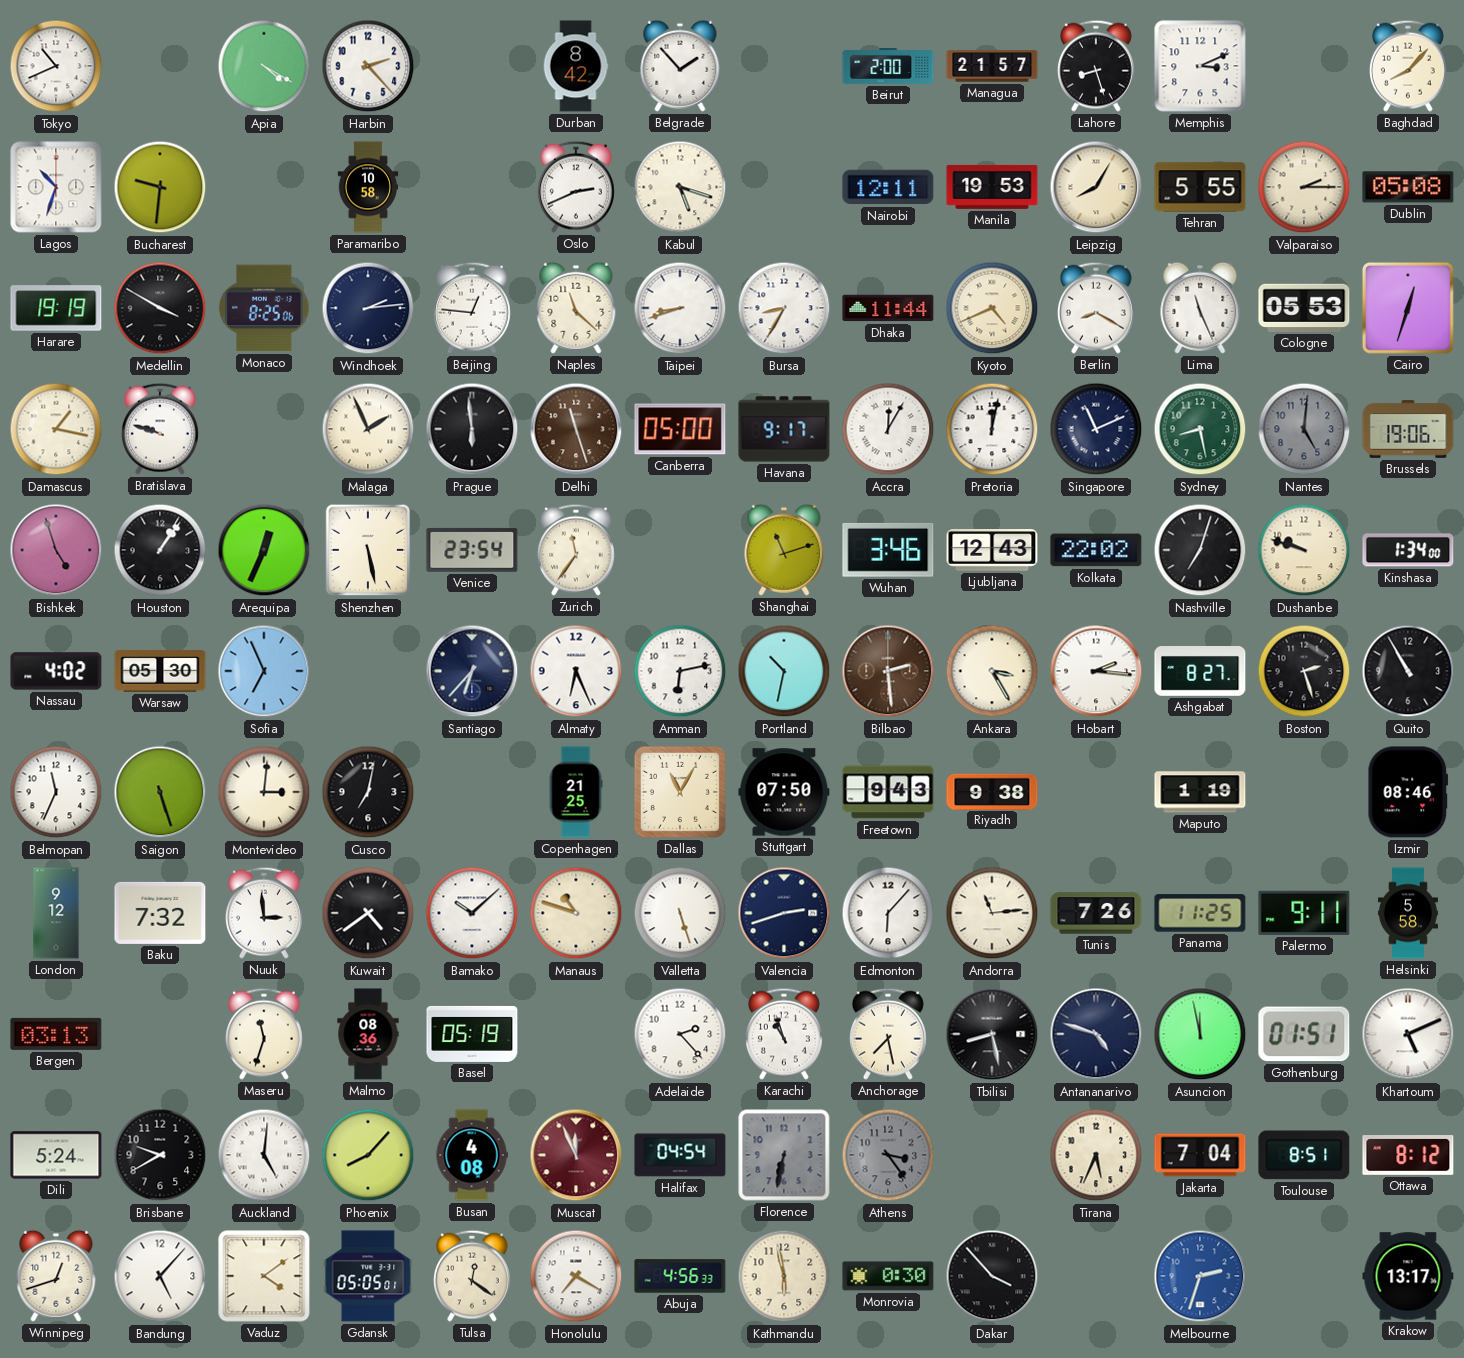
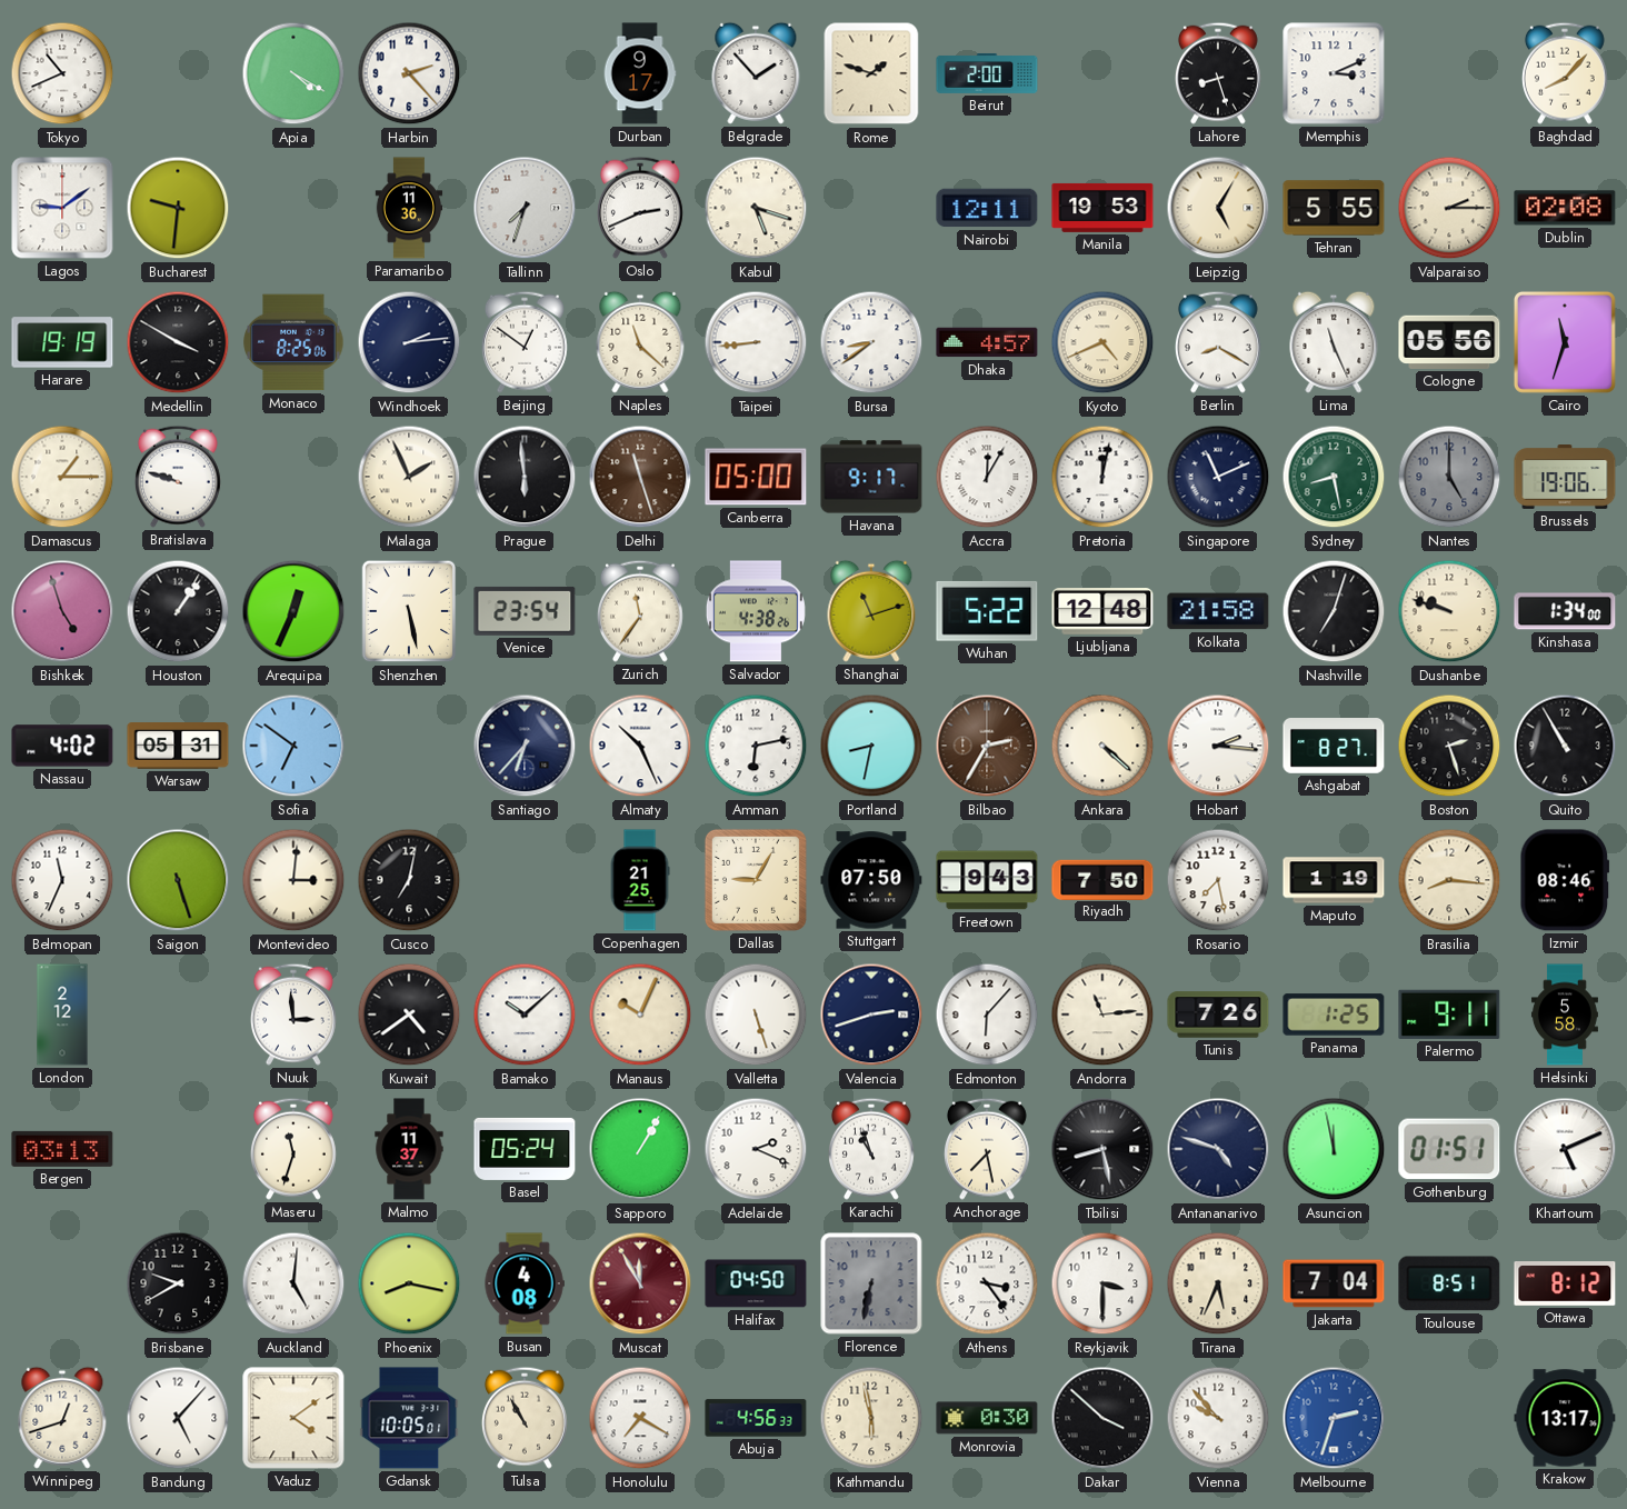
Durban: 8:42 -> 9:17 (640, 73)
Rome: none -> 1:48 (871, 73)
Managua: 21:57 -> none (992, 66)
Lagos: 10:33 -> 9:09 (62, 208)
Paramaribo: 10:58 -> 11:36 (409, 208)
Tallinn: none -> 7:33 (525, 208)
Leipzig: 8:05 -> 5:05 (1218, 208)
Dublin: 05:08 -> 02:08 (1565, 208)
Beijing: 12:46 -> 12:51 (525, 342)
Taipei: 8:42 -> 8:44 (756, 342)
Bursa: 8:35 -> 8:39 (871, 342)
Dhaka: 11:44 -> 4:57 (987, 342)
Cologne: 05:53 -> 05:56 (1449, 342)
Cairo: 12:33 -> 11:33 (1565, 342)
Damascus: 1:17 -> 1:15 (62, 477)
Nantes: 5:01 -> 5:00 (1449, 477)
Salvador: none -> 4:38 (756, 611)
Wuhan: 3:46 -> 5:22 (987, 611)
Ljubljana: 12:43 -> 12:48 (1102, 611)
Kolkata: 22:02 -> 21:58 (1218, 611)
Warsaw: 05:30 -> 05:31 (178, 746)
Sofia: 6:56 -> 6:51 (293, 746)
Almaty: 6:26 -> 10:26 (640, 746)
Portland: 10:32 -> 8:32 (871, 746)
Bilbao: 2:29 -> 2:35 (987, 746)
Ankara: 3:25 -> 4:22 (1102, 746)
Dallas: 11:05 -> 9:05 (756, 880)
Riyadh: 9:38 -> 7:50 (1102, 879)
Rosario: none -> 7:28 (1218, 880)
Brasilia: none -> 8:16 (1449, 880)
London: 9:12 -> 2:12 (62, 1015)
Baku: 7:32 -> none (160, 913)
Manaus: 10:48 -> 10:04 (640, 1015)
Panama: 11:25 -> 1:25 (1334, 1015)
Malmo: 08:36 -> 11:37 (409, 1149)
Basel: 05:19 -> 05:24 (525, 1149)
Sapporo: none -> 1:05 (640, 1149)
Adelaide: 2:23 -> 2:19 (756, 1149)
Dili: 5:24 -> none (56, 1155)
Phoenix: 8:07 -> 8:17 (409, 1283)
Muscat: 11:56 -> 11:55 (640, 1283)
Halifax: 04:54 -> 04:50 (756, 1283)
Athens dial: grey -> white (987, 1283)
Reykjavik: none -> 3:30 (1102, 1283)
Gdansk: 05:05 -> 10:05 (409, 1418)
Tulsa: 12:21 -> 10:55 (525, 1418)
Dakar: 3:53 -> 3:52 (1102, 1418)
Vienna: none -> 9:53 (1218, 1418)
